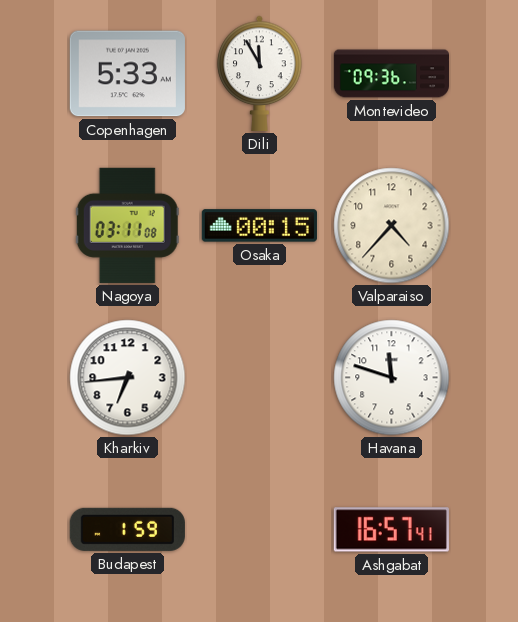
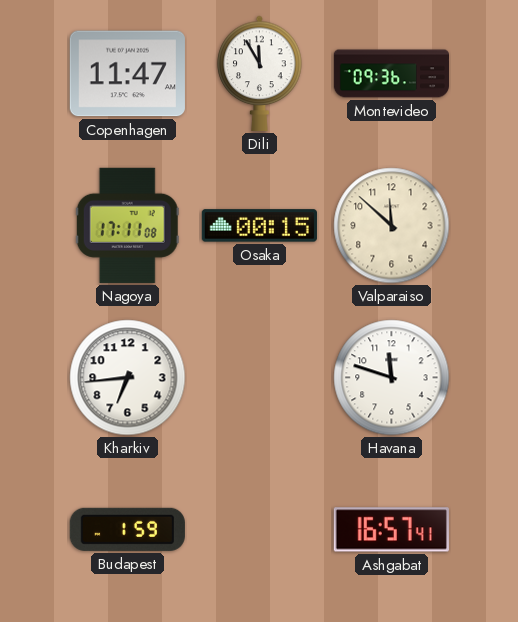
Copenhagen: 5:33 -> 11:47 (127, 74)
Nagoya: 03:11 -> 17:11 (127, 225)
Valparaiso: 4:37 -> 11:52 (392, 226)
